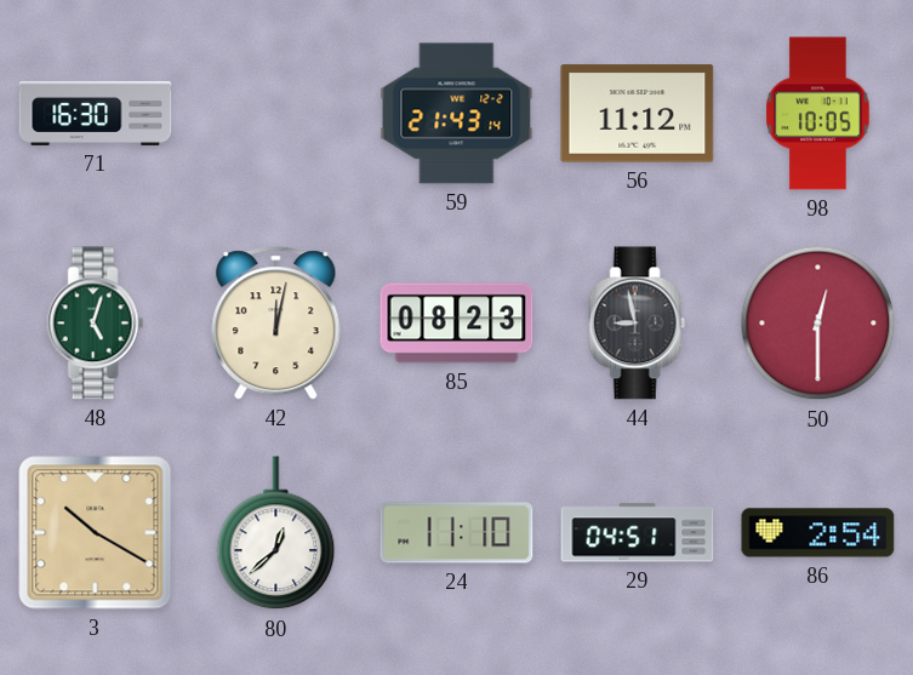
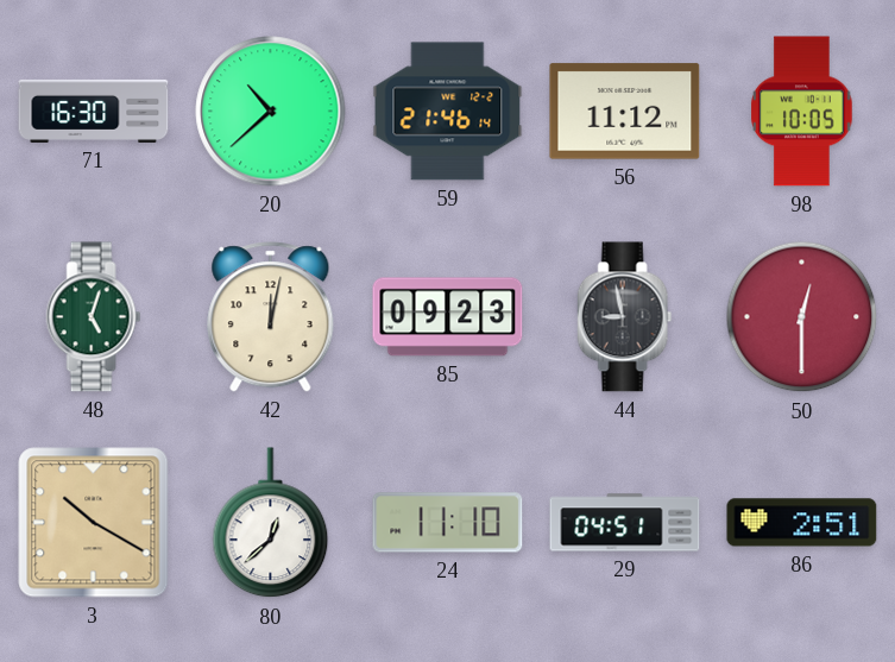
20: none -> 10:38 (271, 112)
59: 21:43 -> 21:46 (448, 112)
85: 08:23 -> 09:23 (448, 317)
86: 2:54 -> 2:51 (802, 523)
